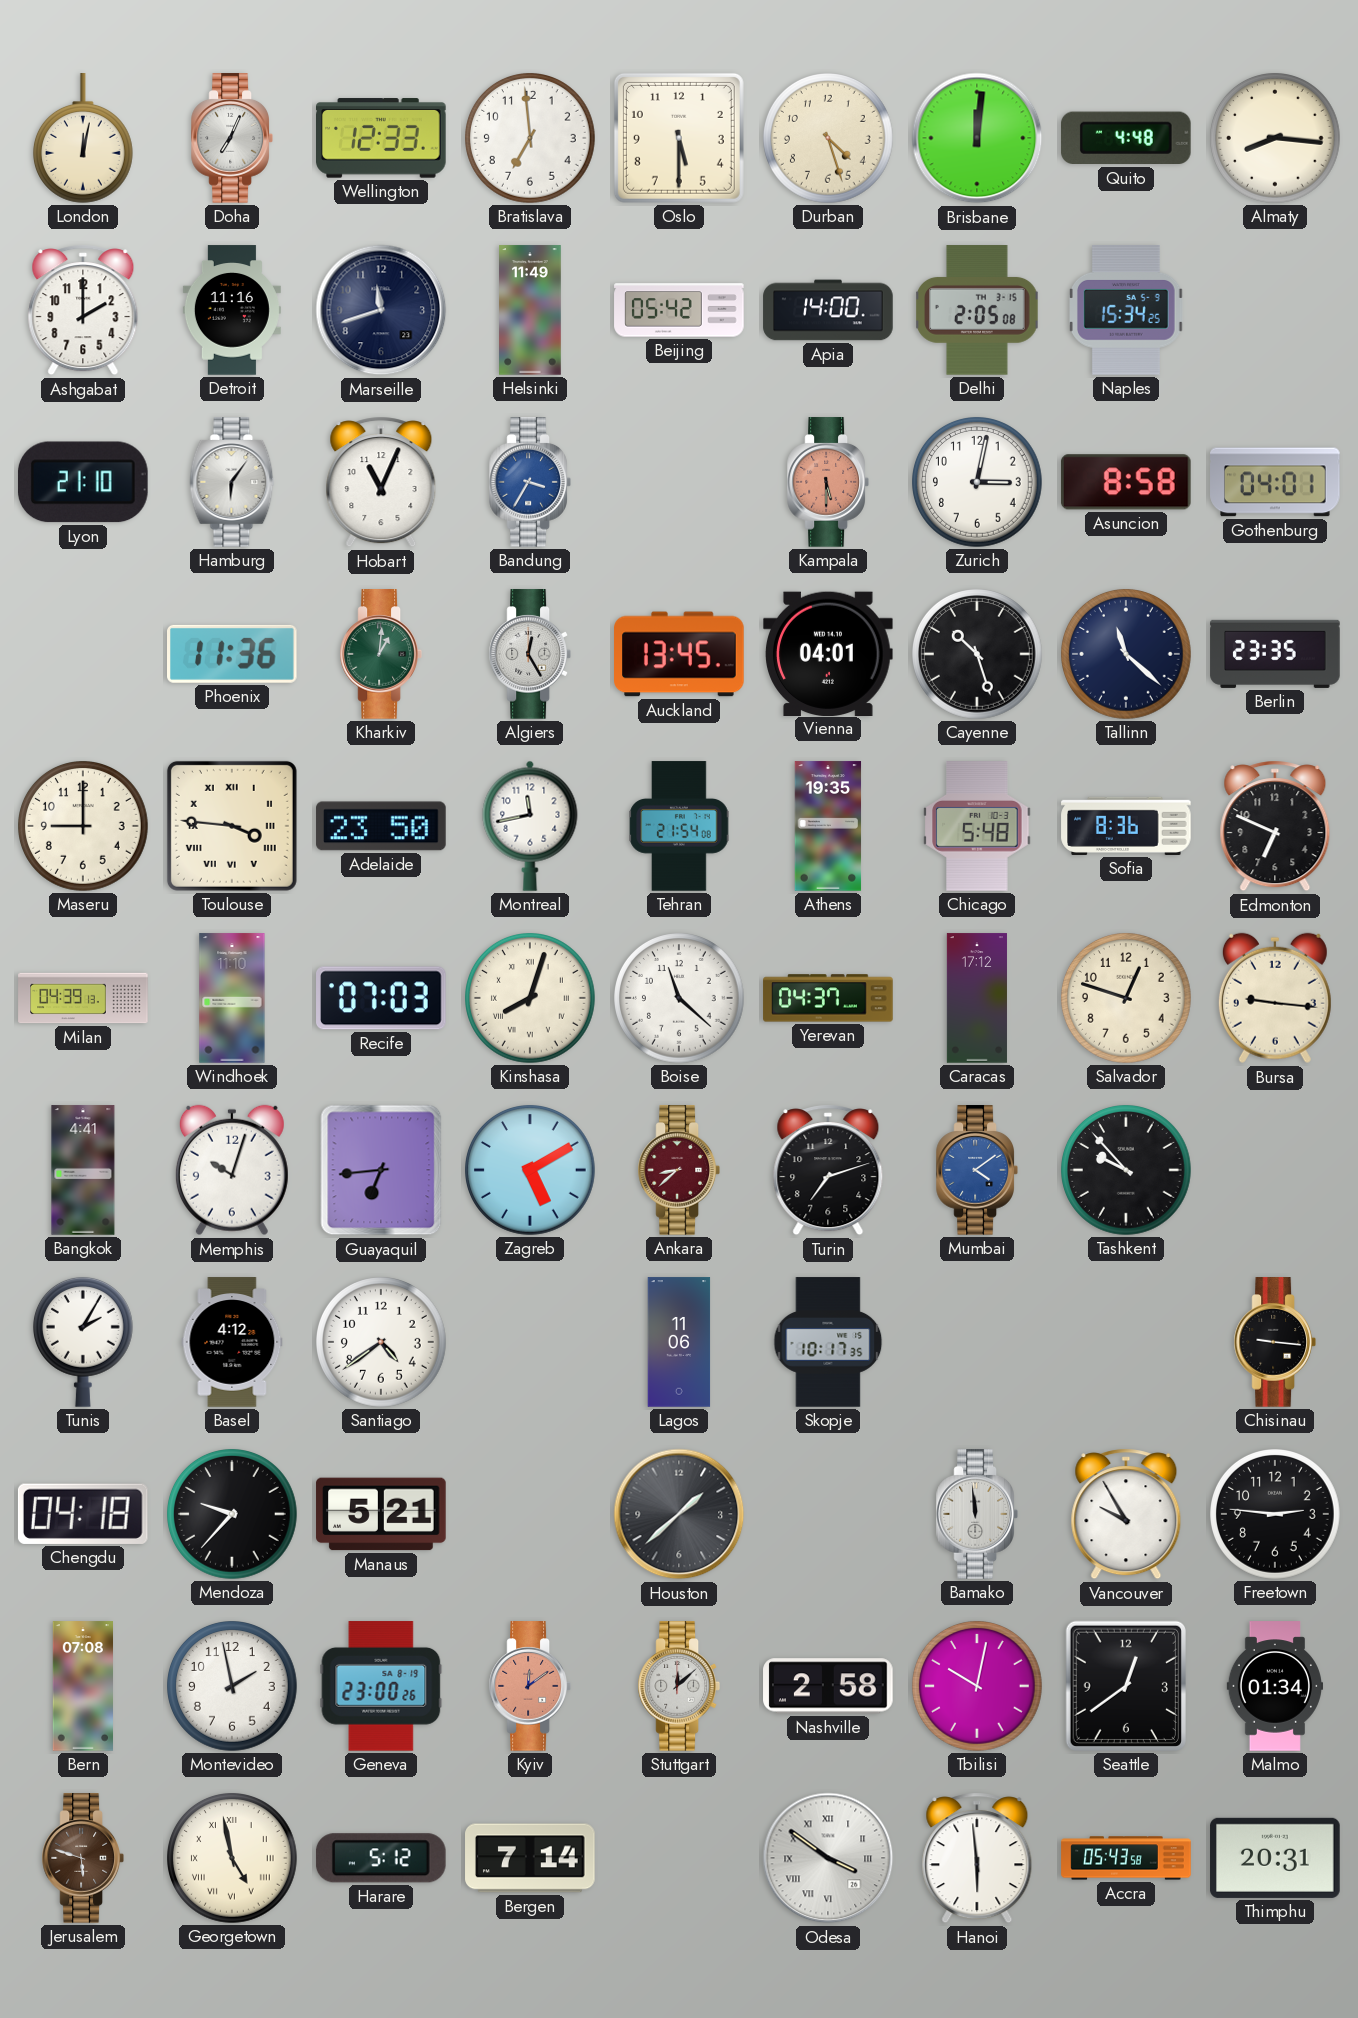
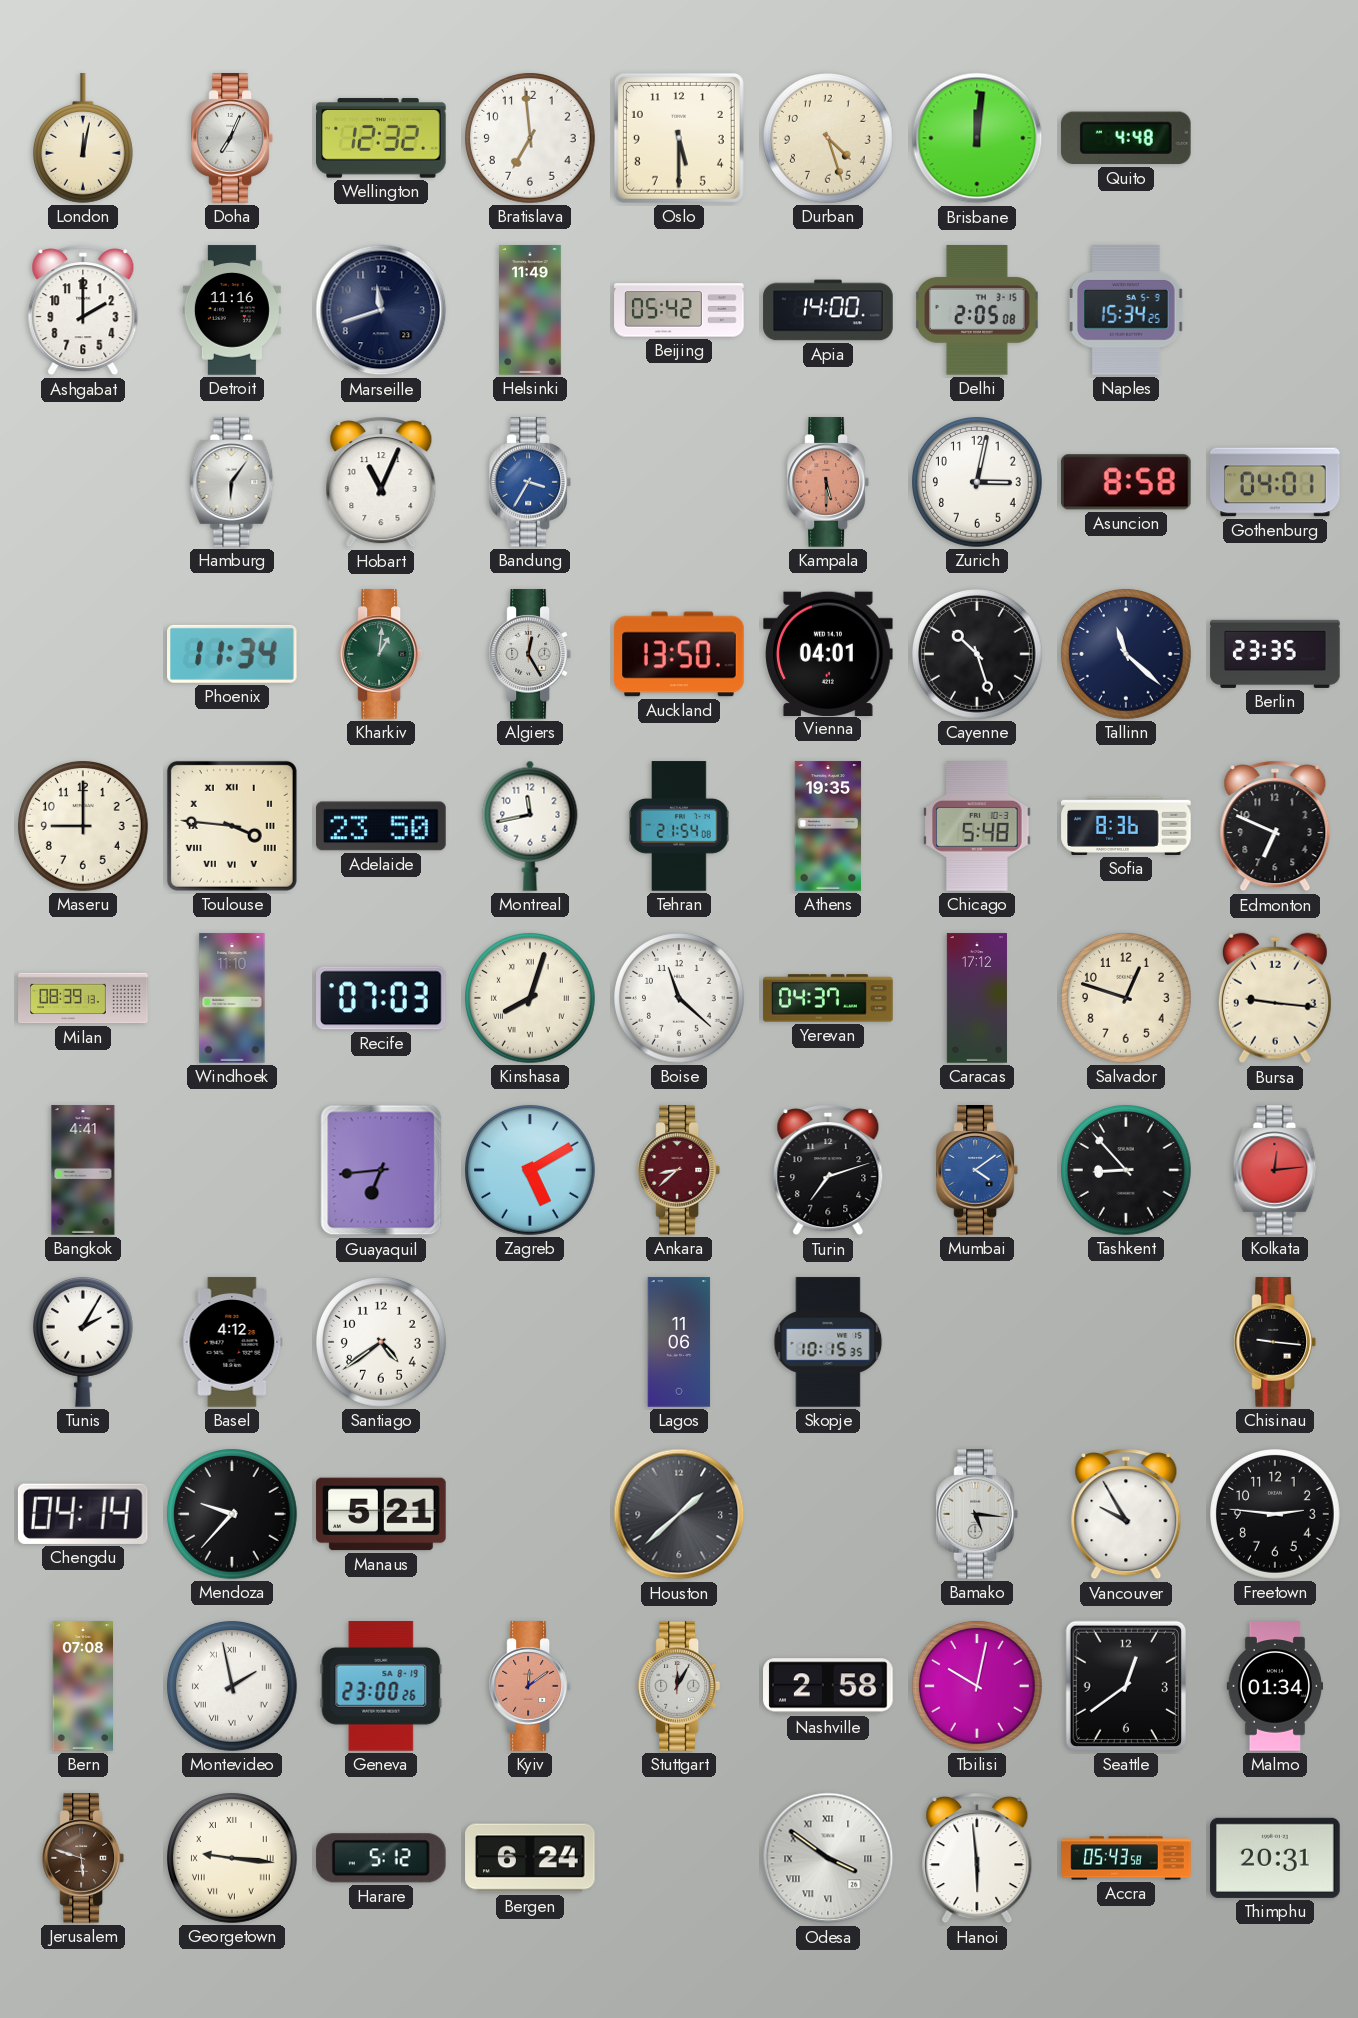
Wellington: 12:33 -> 12:32 (381, 138)
Almaty: 8:16 -> none (1276, 139)
Lyon: 21:10 -> none (83, 482)
Phoenix: 11:36 -> 11:34 (233, 654)
Auckland: 13:45 -> 13:50 (679, 654)
Milan: 04:39 -> 08:39 (83, 998)
Memphis: 10:03 -> none (232, 1170)
Tashkent: 9:53 -> 8:53 (1127, 1171)
Kolkata: none -> 12:14 (1275, 1170)
Skopje: 10:17 -> 10:15 (828, 1342)
Chengdu: 04:18 -> 04:14 (83, 1514)
Bamako: 11:59 -> 5:16 (977, 1514)
Montevideo numerals: Arabic -> Roman (233, 1687)
Stuttgart: 12:08 -> 12:05 (679, 1686)
Georgetown: 4:58 -> 9:16 (233, 1859)
Bergen: 7:14 -> 6:24 (530, 1858)
